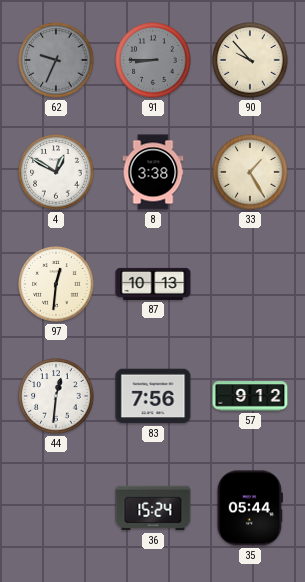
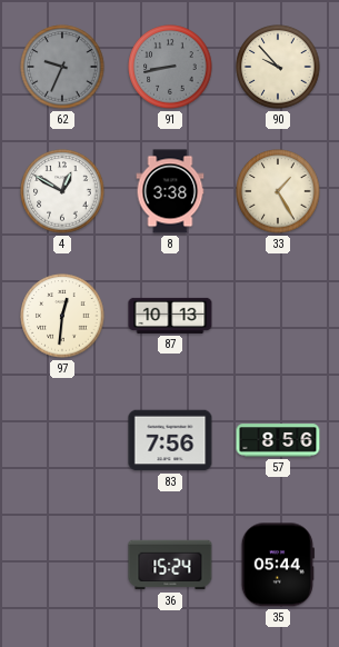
91: 8:45 -> 8:43 (170, 67)
44: 12:31 -> none (56, 396)
57: 9:12 -> 8:56 (278, 440)
